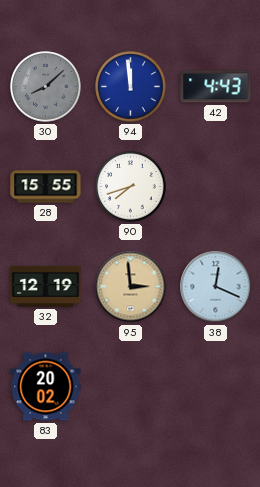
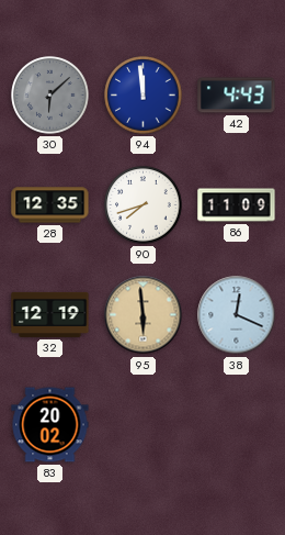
30: 8:08 -> 6:08 (50, 96)
28: 15:55 -> 12:35 (50, 205)
86: none -> 11:09 (237, 205)
95: 2:59 -> 5:59 (144, 315)
